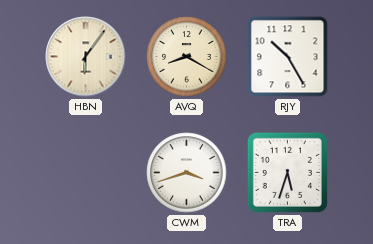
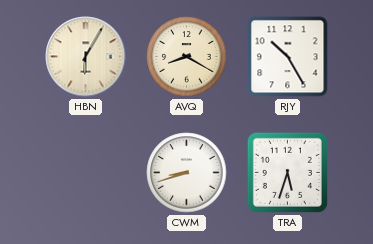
HBN: 6:06 -> 6:05 (86, 57)
CWM: 3:42 -> 8:42 (187, 173)
